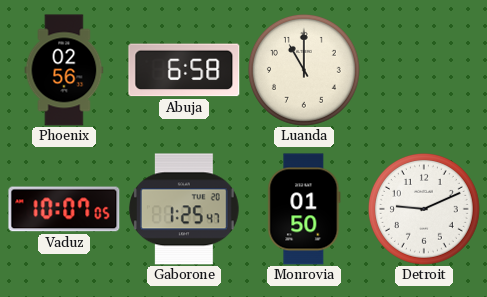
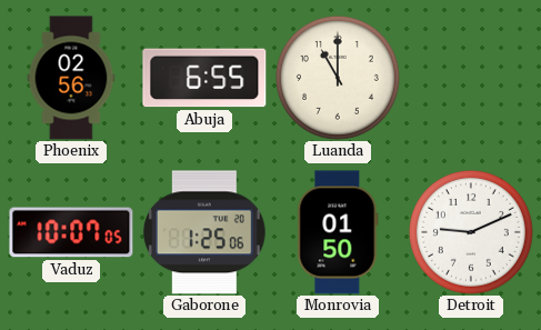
Abuja: 6:58 -> 6:55 (204, 78)
Gaborone: 1:25:47 -> 1:25:06 (204, 232)
